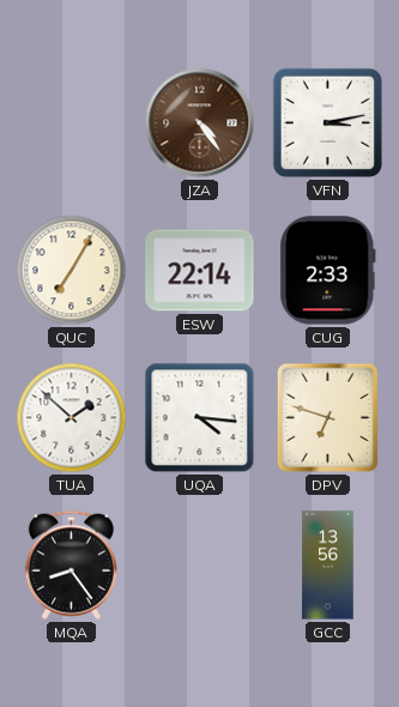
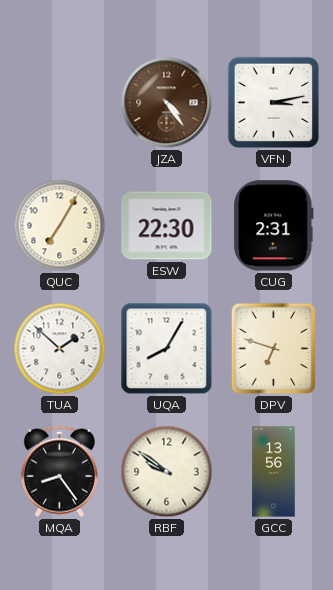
ESW: 22:14 -> 22:30 (167, 226)
CUG: 2:33 -> 2:31 (274, 226)
UQA: 4:16 -> 8:05 (167, 349)
RBF: none -> 9:51 (167, 472)
